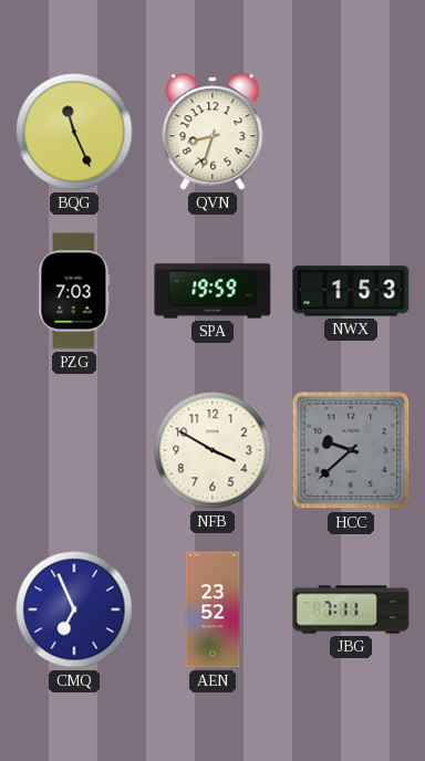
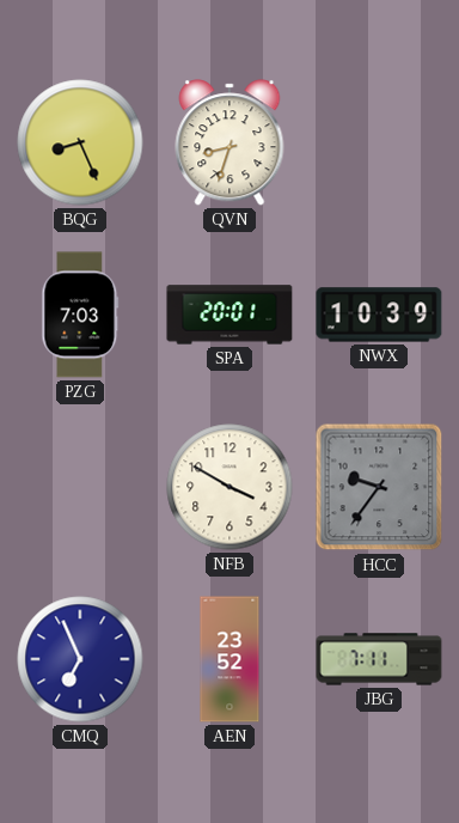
BQG: 11:26 -> 8:26 (80, 142)
SPA: 19:59 -> 20:01 (229, 315)
NWX: 1:53 -> 10:39 (379, 315)
HCC: 9:38 -> 9:36 (379, 487)
